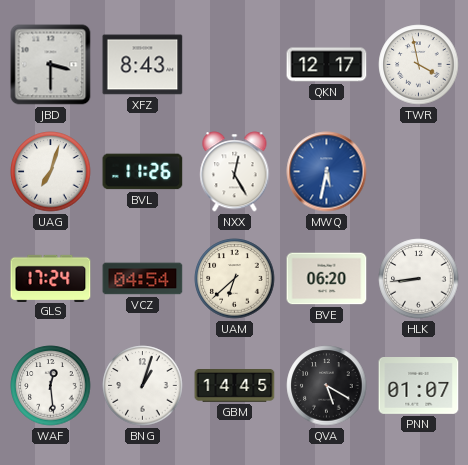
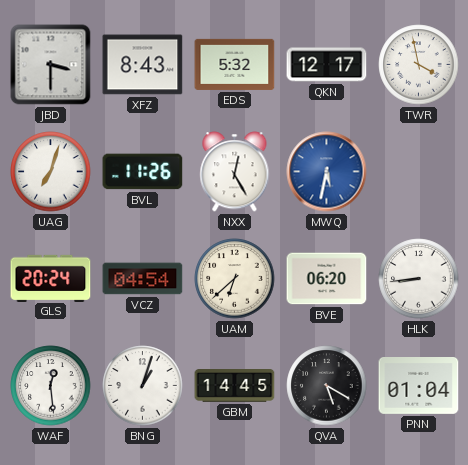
EDS: none -> 5:32 (235, 64)
GLS: 17:24 -> 20:24 (51, 278)
PNN: 01:07 -> 01:04 (419, 386)
